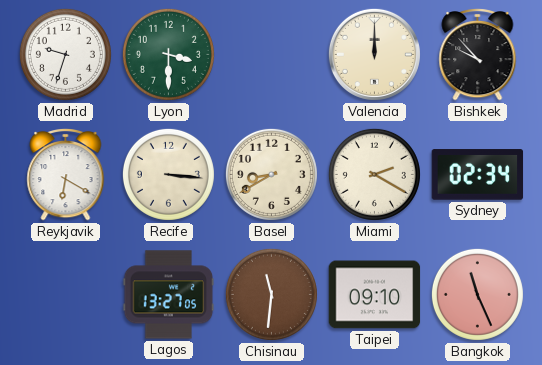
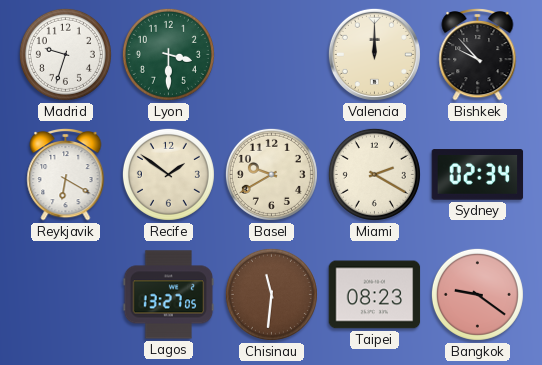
Recife: 3:16 -> 1:51 (168, 174)
Basel: 8:40 -> 9:40 (271, 174)
Taipei: 09:10 -> 08:23 (375, 295)
Bangkok: 11:26 -> 9:21 (477, 294)
